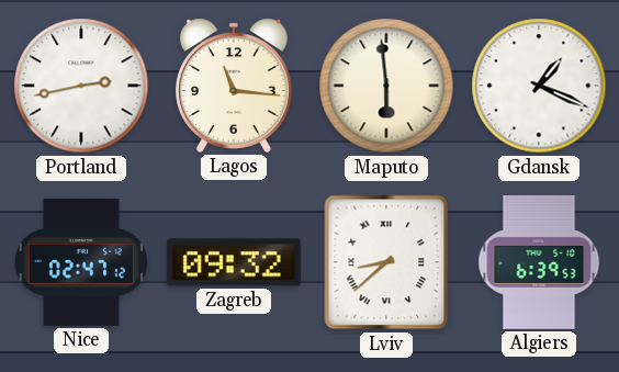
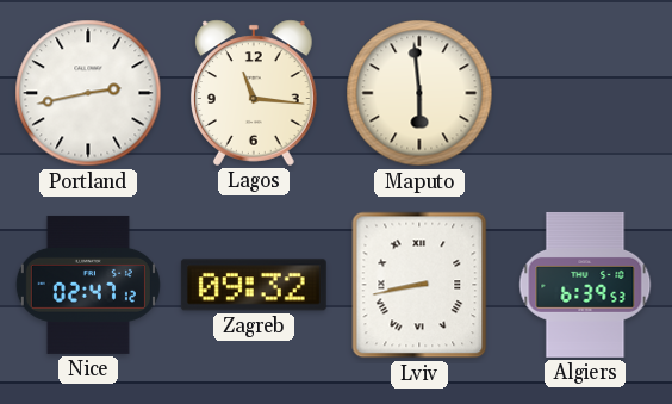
Gdansk: 1:19 -> none (539, 86)
Lviv: 8:38 -> 8:43 (419, 285)
